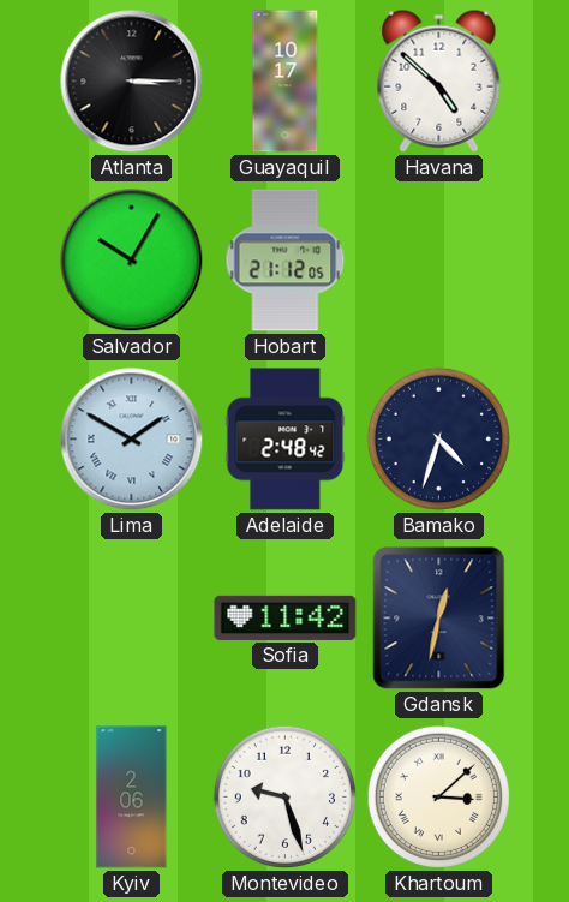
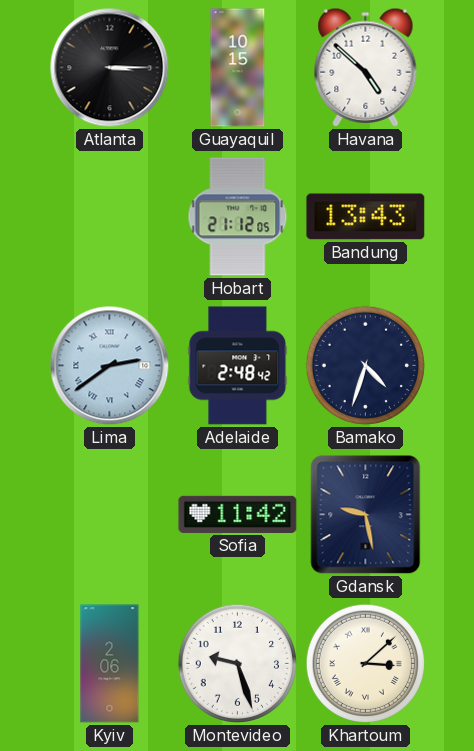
Guayaquil: 10:17 -> 10:15 (238, 68)
Salvador: 10:05 -> none (132, 261)
Bandung: none -> 13:43 (366, 217)
Lima: 1:50 -> 2:39 (110, 366)
Gdansk: 12:32 -> 9:28 (366, 515)
